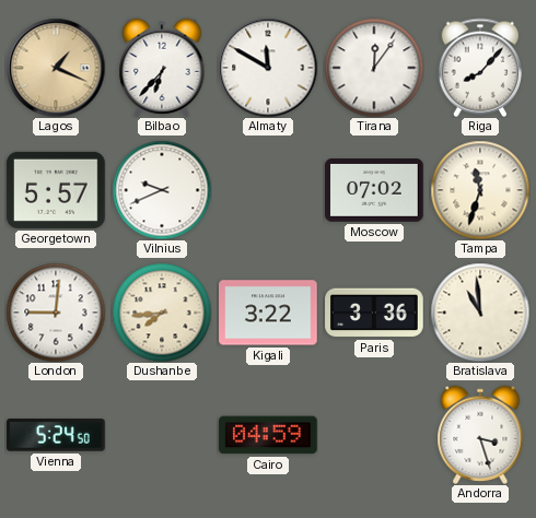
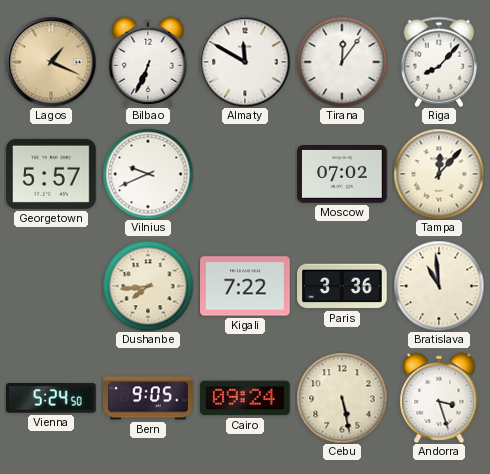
Bilbao: 6:37 -> 6:34 (148, 62)
Tampa: 11:33 -> 12:07 (439, 174)
London: 9:01 -> none (56, 313)
Kigali: 3:22 -> 7:22 (245, 286)
Bern: none -> 9:05 (148, 398)
Cairo: 04:59 -> 09:24 (245, 398)
Cebu: none -> 5:28 (342, 398)
